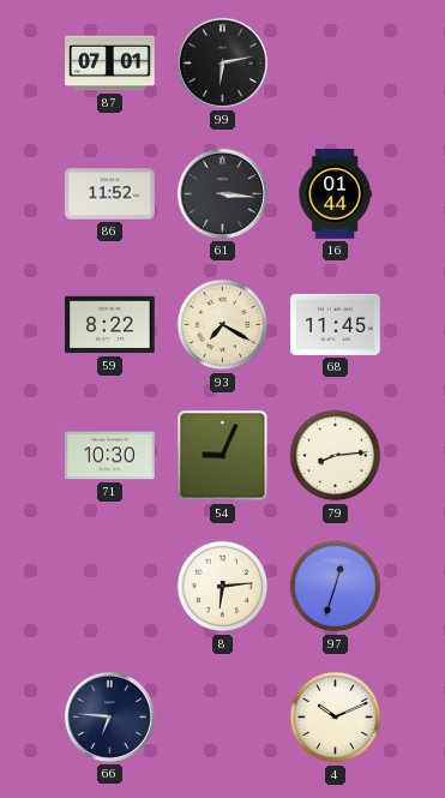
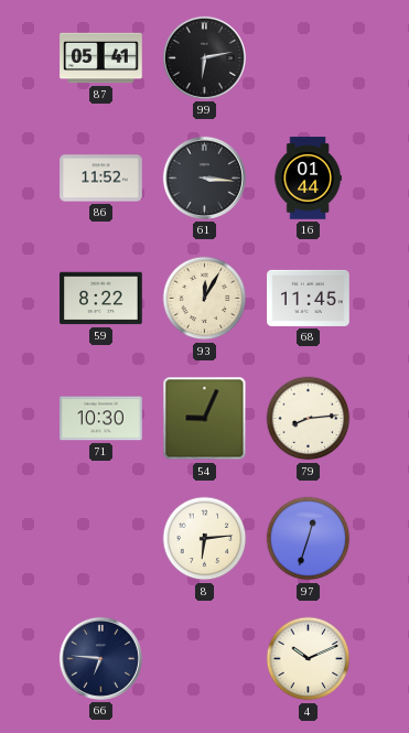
87: 07:01 -> 05:41 (101, 58)
93: 7:20 -> 12:05 (205, 299)
